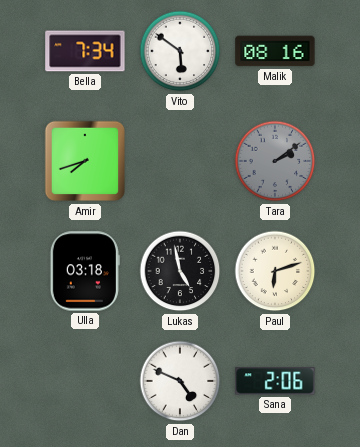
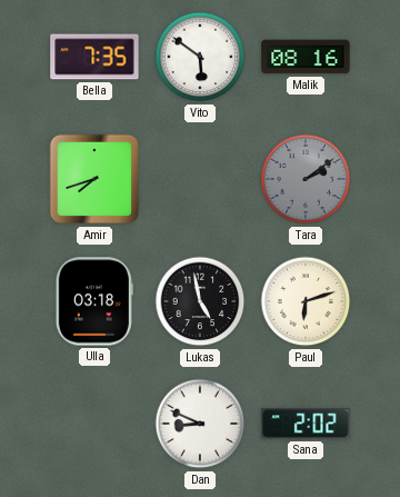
Bella: 7:34 -> 7:35 (94, 57)
Dan: 4:49 -> 8:49 (200, 424)
Sana: 2:06 -> 2:02 (306, 424)
